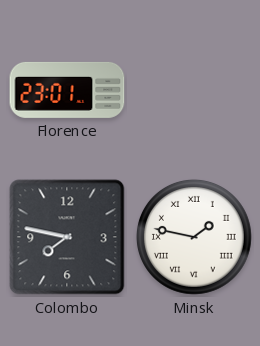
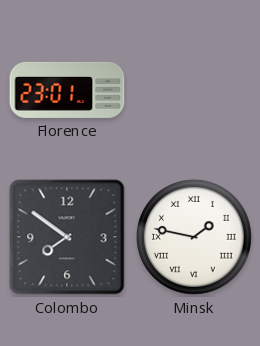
Colombo: 7:47 -> 7:51 (67, 237)
